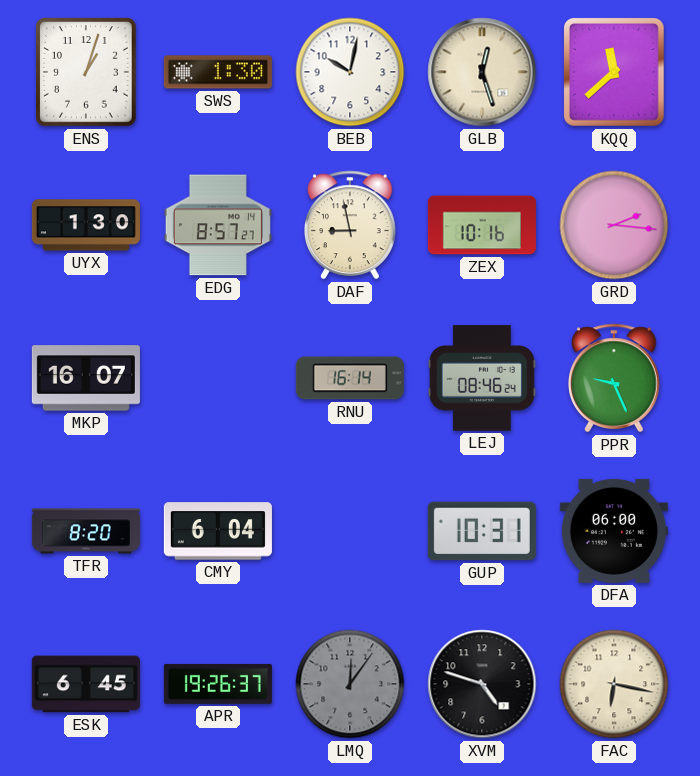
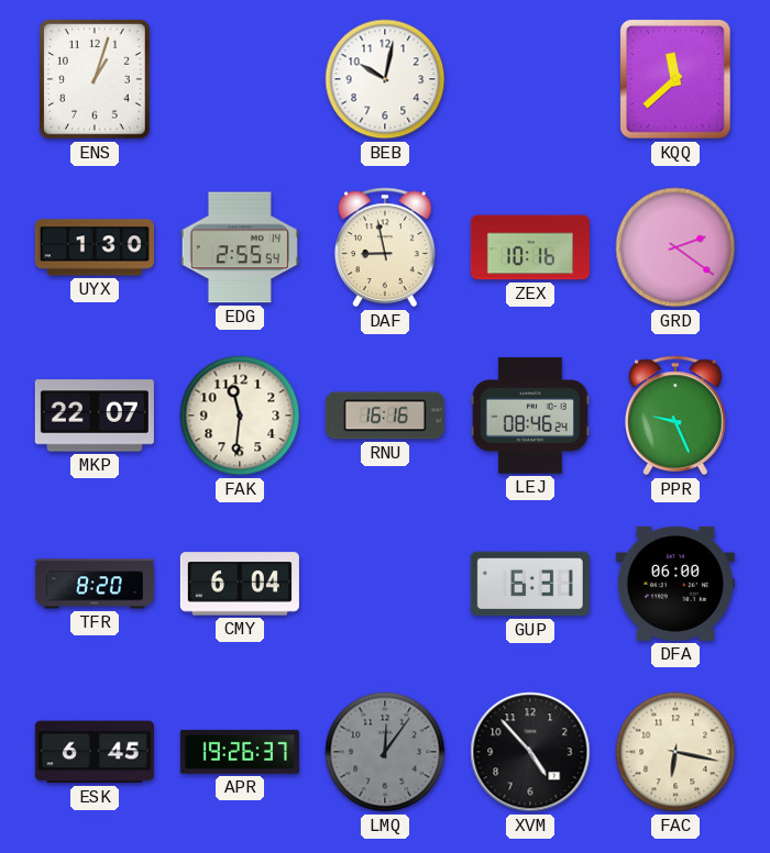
SWS: 1:30 -> none (218, 72)
GLB: 12:27 -> none (482, 72)
EDG: 8:57 -> 2:55 (240, 247)
GRD: 2:16 -> 2:21 (675, 247)
MKP: 16:07 -> 22:07 (95, 416)
FAK: none -> 11:31 (240, 416)
RNU: 16:14 -> 16:16 (385, 416)
GUP: 10:31 -> 6:31 (530, 584)
XVM: 4:48 -> 4:53 (530, 752)
